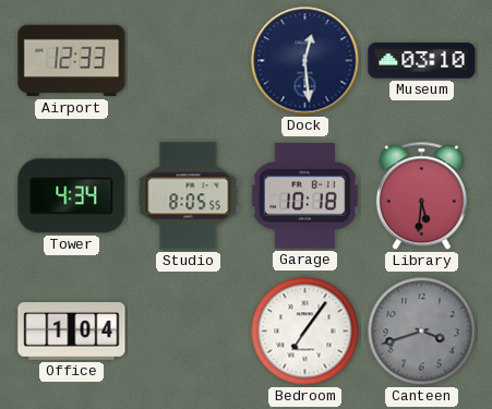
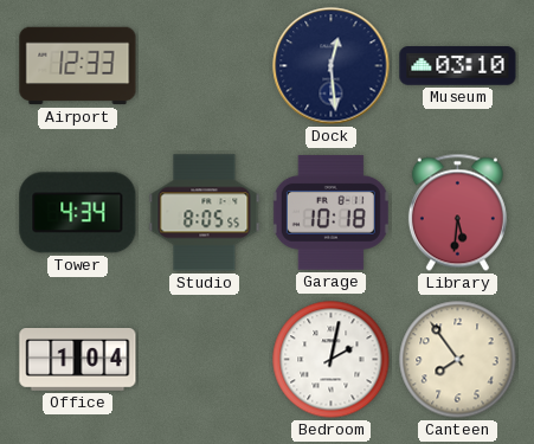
Bedroom: 7:06 -> 2:02 (332, 360)
Canteen: 3:42 -> 7:54 (458, 360)
Canteen dial: grey -> cream (458, 360)
